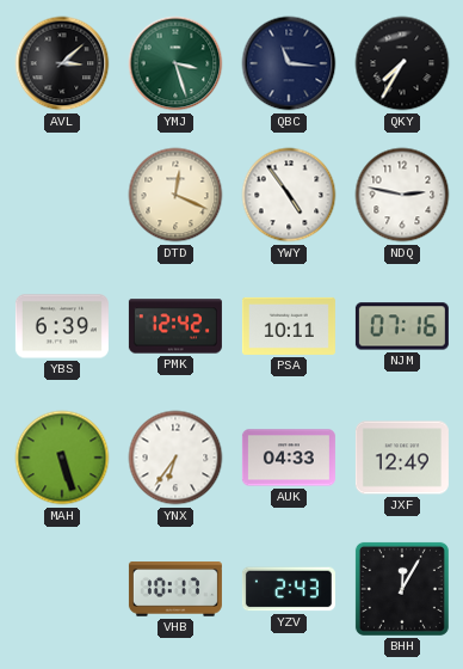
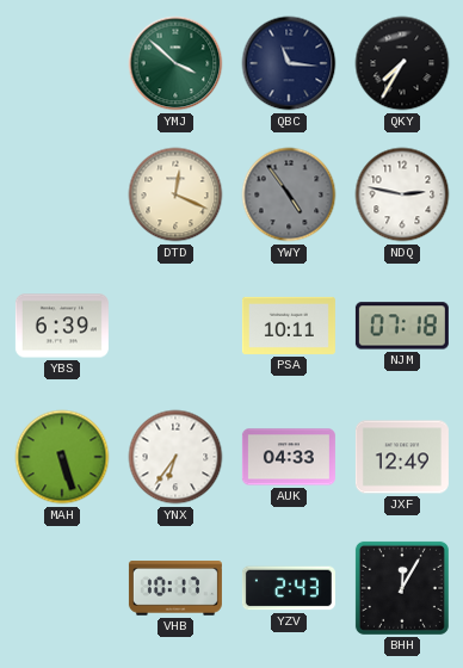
AVL: 3:08 -> none (62, 63)
YMJ: 3:27 -> 3:52 (175, 63)
YWY dial: white -> grey (289, 194)
PMK: 12:42 -> none (175, 326)
NJM: 07:16 -> 07:18 (402, 326)
